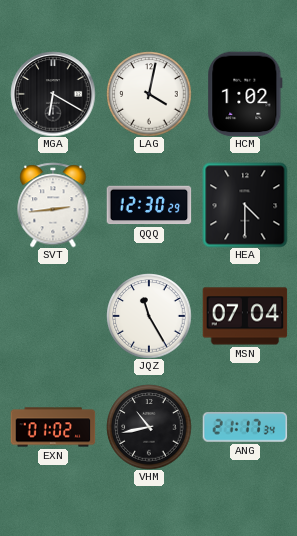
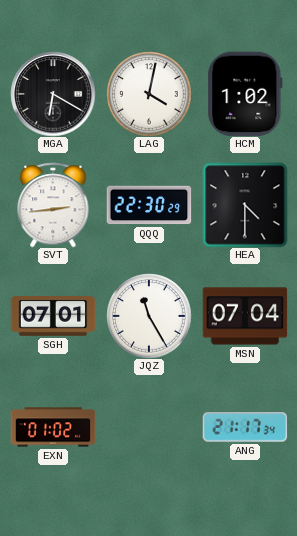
QQQ: 12:30 -> 22:30 (149, 205)
SGH: none -> 07:01 (53, 317)
VHM: 10:43 -> none (149, 427)
